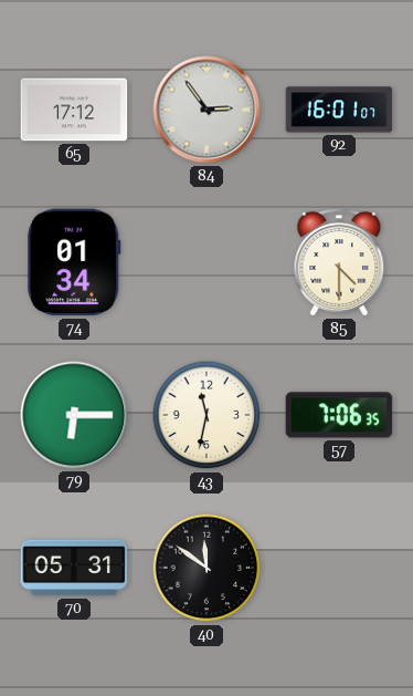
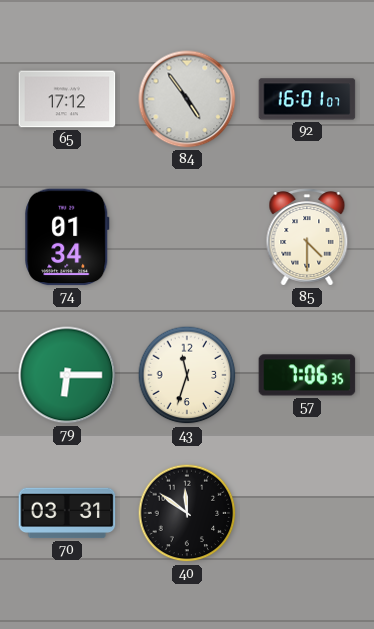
84: 2:54 -> 4:54 (187, 99)
43: 11:32 -> 11:33 (187, 375)
70: 05:31 -> 03:31 (67, 513)
